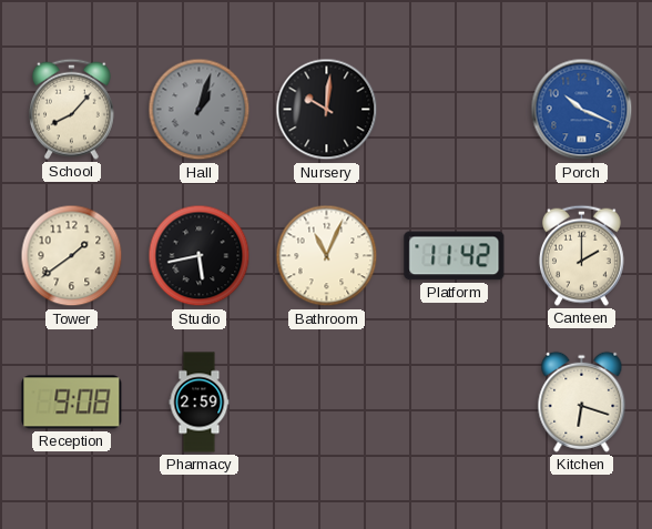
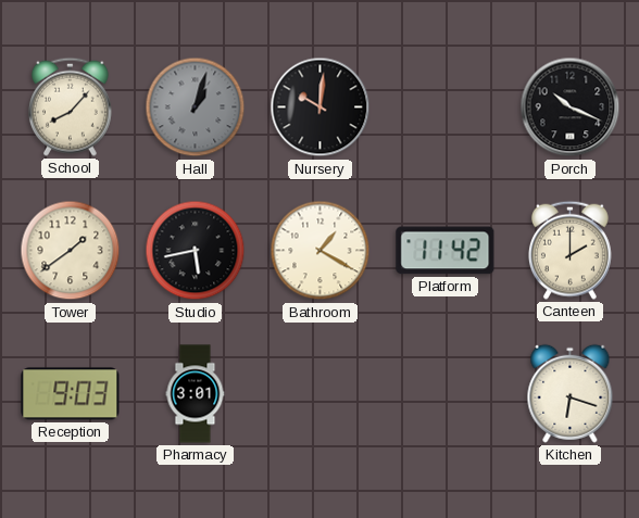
Porch dial: blue -> black (571, 108)
Bathroom: 11:04 -> 1:20 (321, 251)
Reception: 9:08 -> 9:03 (71, 394)
Pharmacy: 2:59 -> 3:01 (196, 394)
